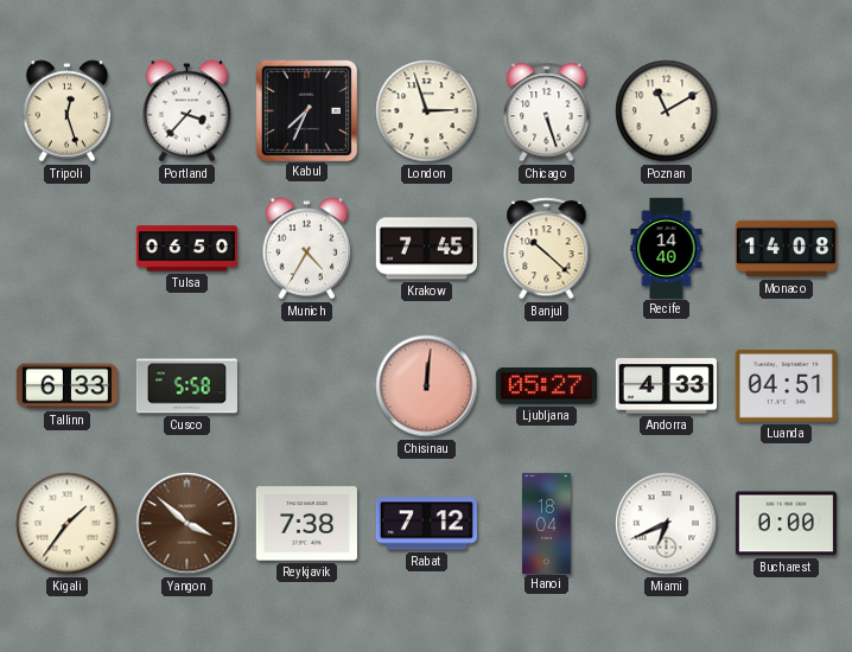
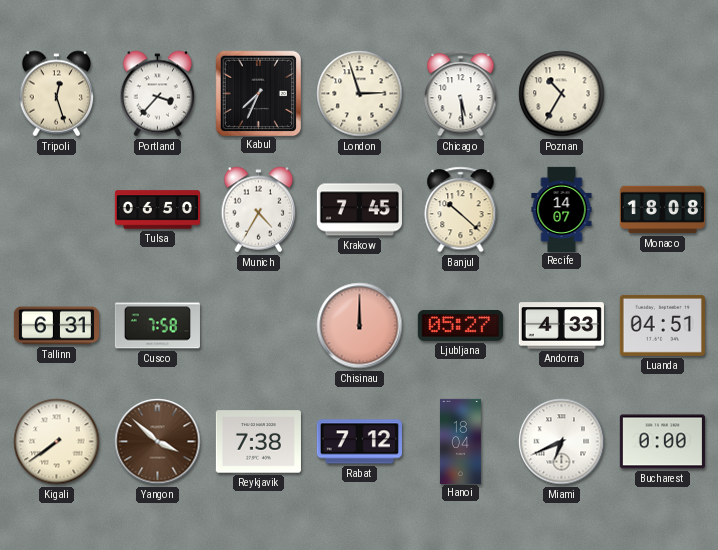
Chicago: 5:27 -> 5:29 (461, 94)
Poznan: 11:10 -> 10:35 (562, 94)
Recife: 14:40 -> 14:07 (562, 209)
Monaco: 14:08 -> 18:08 (662, 210)
Tallinn: 6:33 -> 6:31 (56, 326)
Cusco: 5:58 -> 7:58 (157, 326)
Chisinau: 12:01 -> 12:00 (360, 326)
Kigali: 1:36 -> 7:39 (57, 442)
